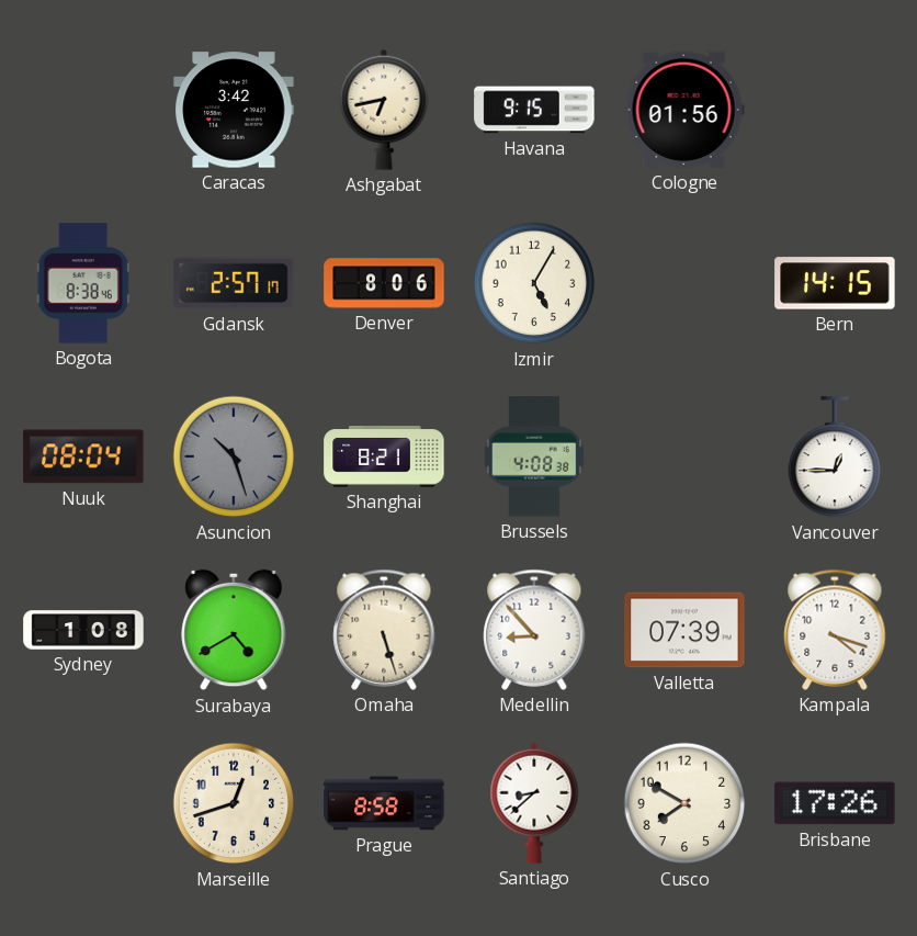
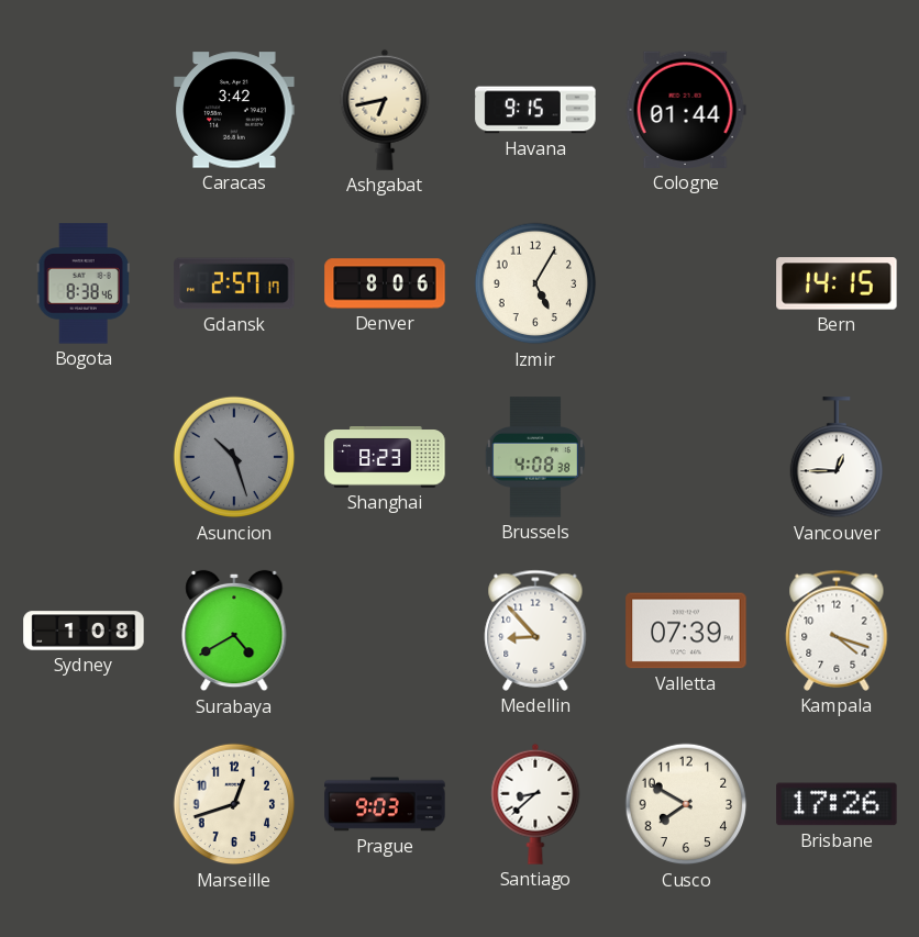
Cologne: 01:56 -> 01:44 (686, 110)
Nuuk: 08:04 -> none (83, 456)
Shanghai: 8:21 -> 8:23 (385, 458)
Omaha: 5:27 -> none (384, 630)
Prague: 8:58 -> 9:03 (385, 804)
